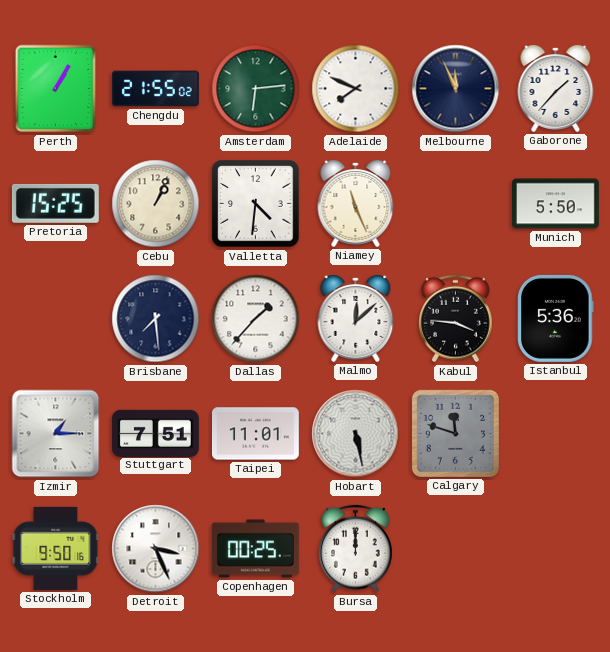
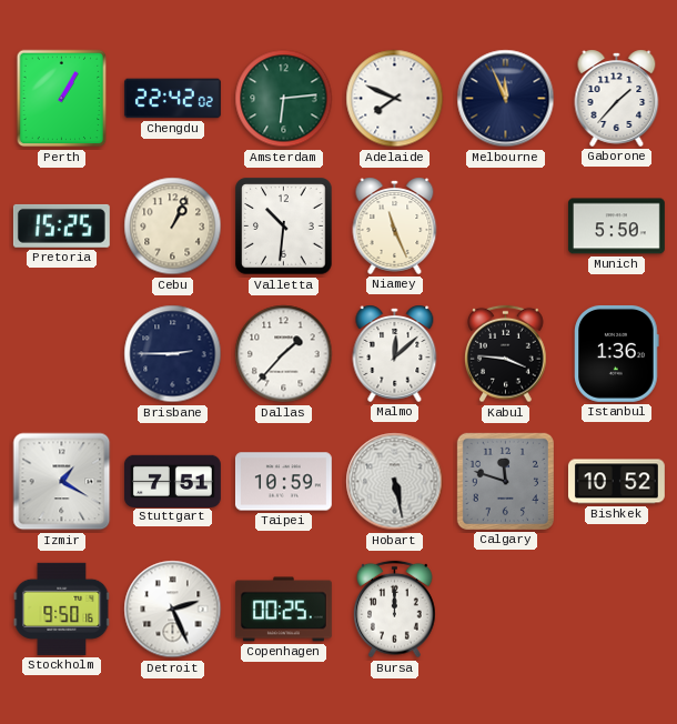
Chengdu: 21:55 -> 22:42 (172, 99)
Valletta: 4:31 -> 10:31 (284, 227)
Brisbane: 7:29 -> 2:45 (173, 354)
Istanbul: 5:36 -> 1:36 (617, 353)
Izmir: 1:15 -> 1:20 (62, 482)
Taipei: 11:01 -> 10:59 (283, 482)
Bishkek: none -> 10:52 (616, 482)
Detroit: 3:26 -> 2:26 (173, 610)
